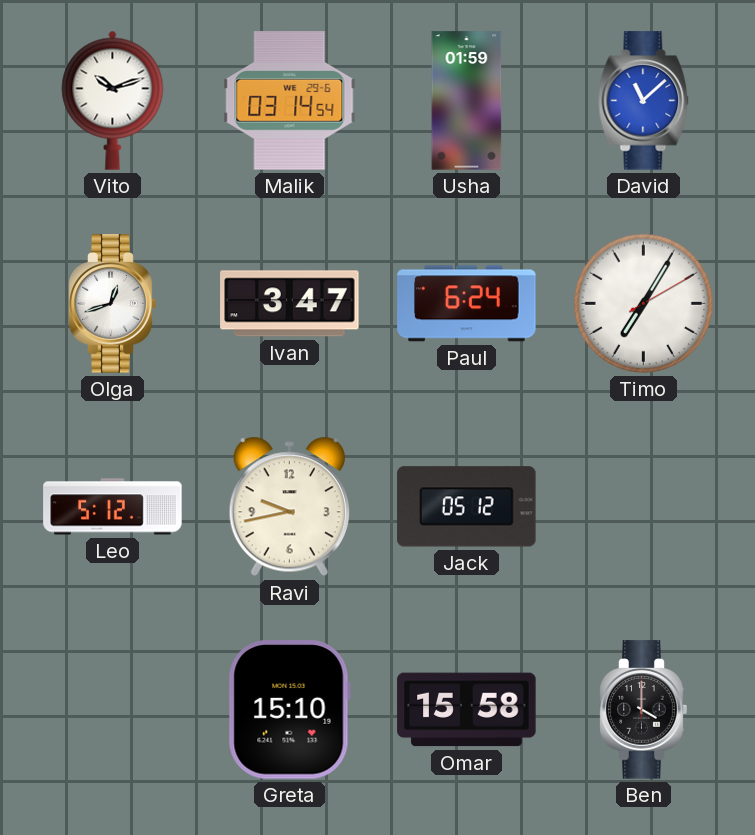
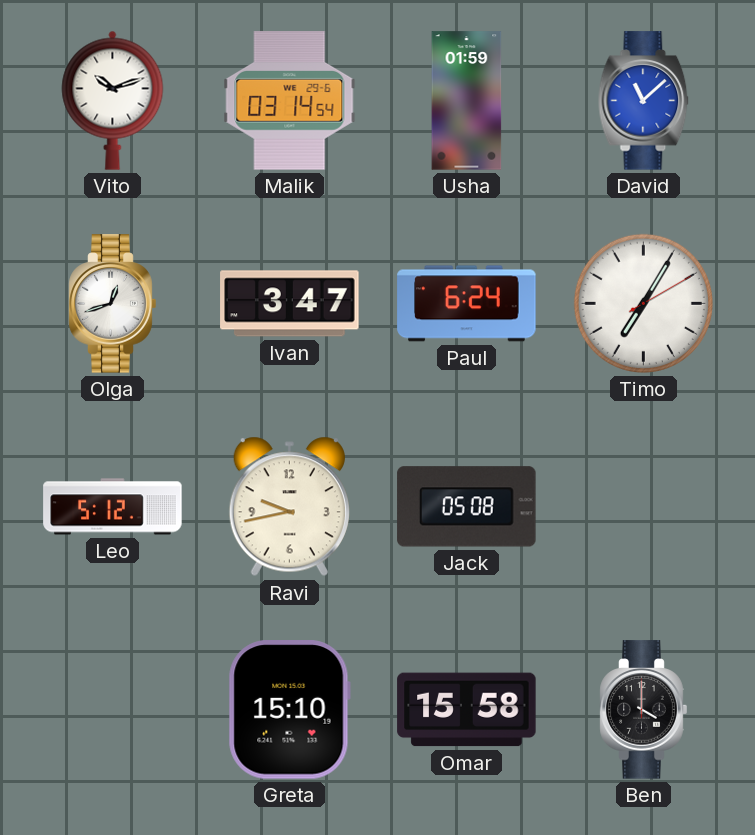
Jack: 05:12 -> 05:08 (467, 507)
